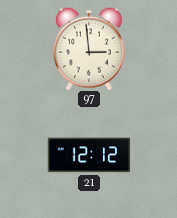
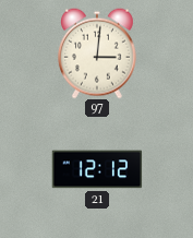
97: 2:59 -> 3:01 (97, 53)
